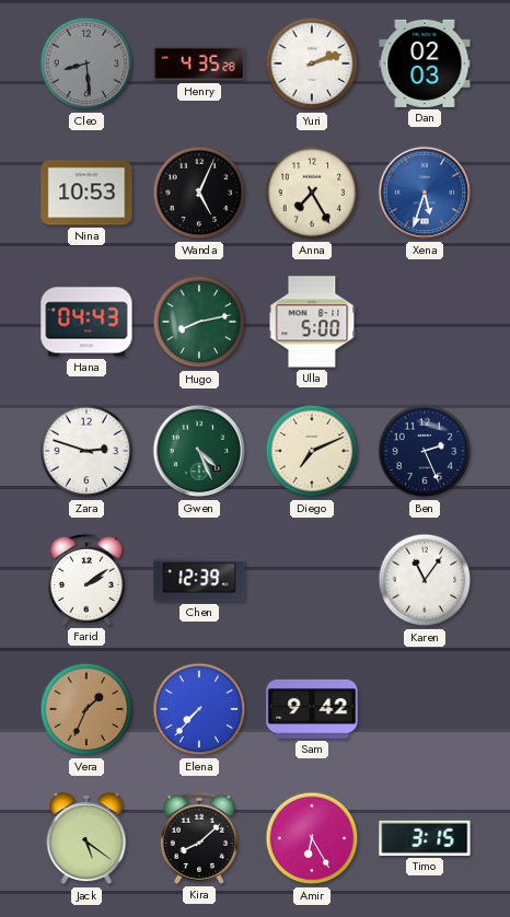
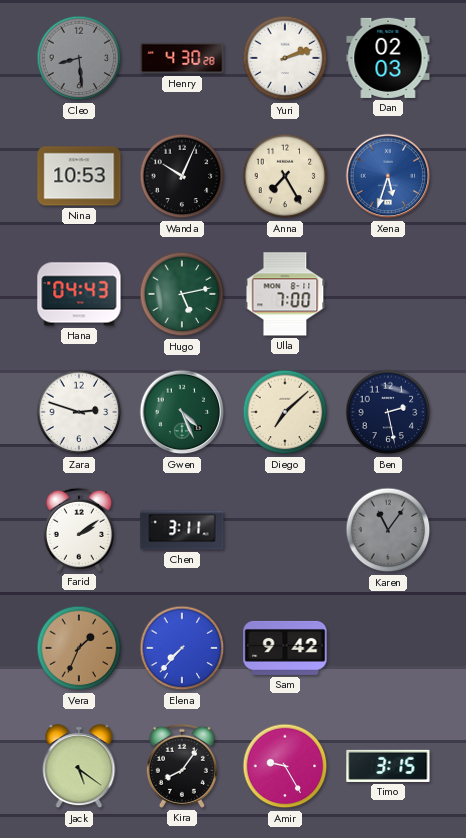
Henry: 4:35 -> 4:30 (182, 58)
Wanda: 5:04 -> 10:04 (182, 176)
Hugo: 8:13 -> 5:13 (182, 294)
Ulla: 5:00 -> 7:00 (285, 294)
Diego: 7:11 -> 7:08 (285, 412)
Ben: 2:26 -> 2:28 (388, 412)
Chen: 12:39 -> 3:11 (182, 530)
Karen dial: white -> grey (388, 530)
Kira: 8:08 -> 8:06 (182, 766)
Amir: 6:25 -> 9:25 (285, 766)
